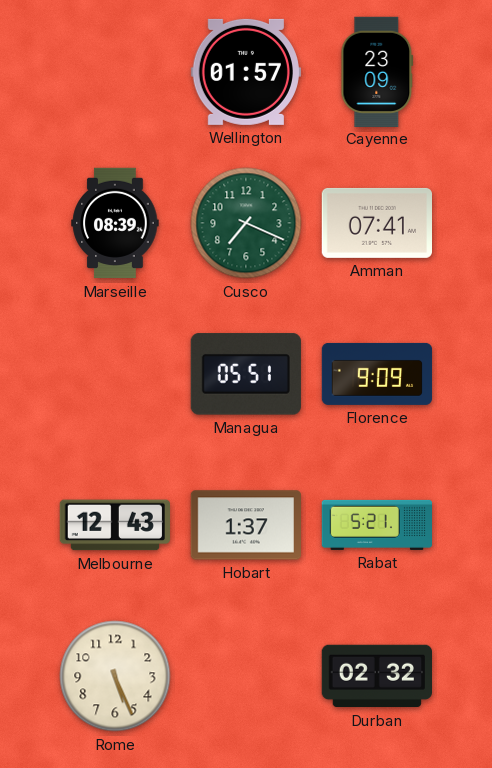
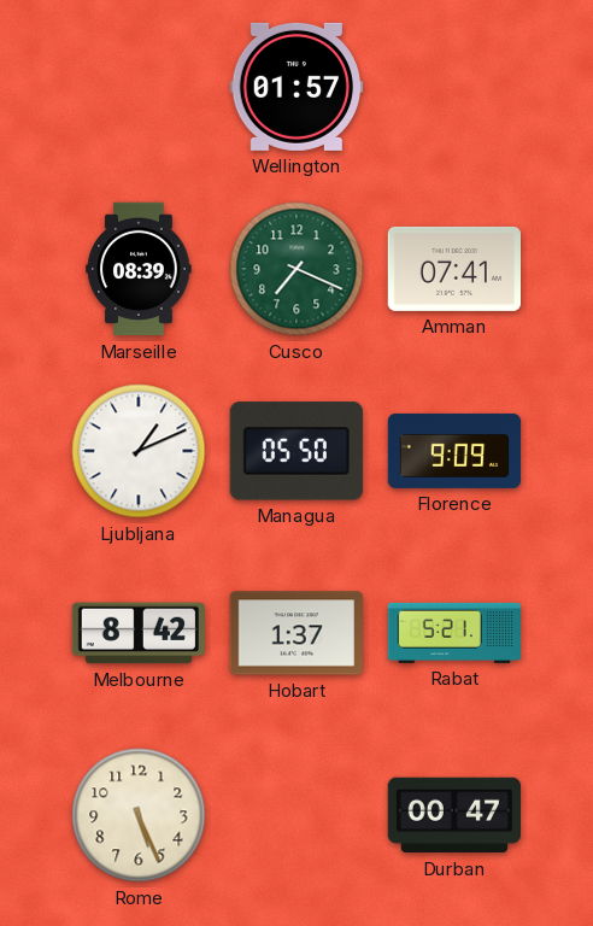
Cayenne: 23:09 -> none (377, 71)
Ljubljana: none -> 1:11 (139, 451)
Managua: 05:51 -> 05:50 (296, 451)
Melbourne: 12:43 -> 8:42 (137, 633)
Durban: 02:32 -> 00:47 (453, 815)
